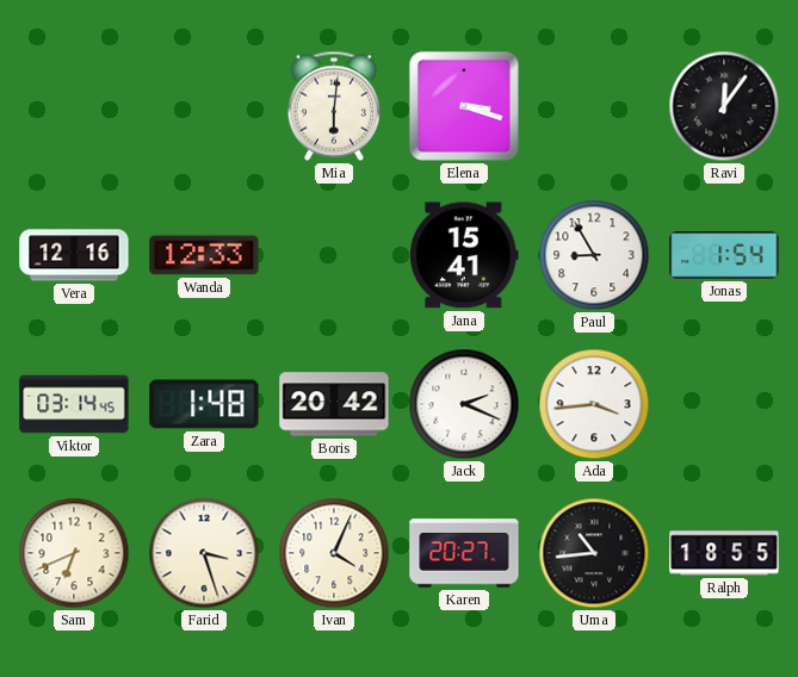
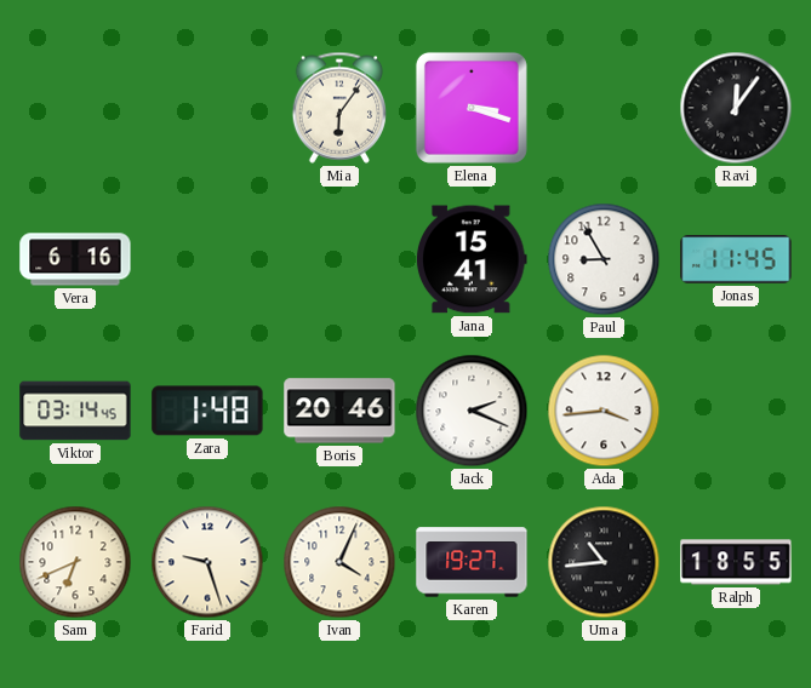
Mia: 6:01 -> 6:06 (338, 108)
Vera: 12:16 -> 6:16 (75, 259)
Wanda: 12:33 -> none (204, 255)
Jonas: 1:54 -> 11:45 (736, 259)
Boris: 20:42 -> 20:46 (339, 411)
Farid: 3:27 -> 9:27 (207, 562)
Karen: 20:27 -> 19:27 (472, 562)
